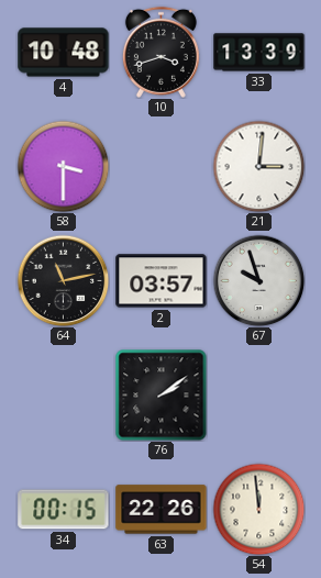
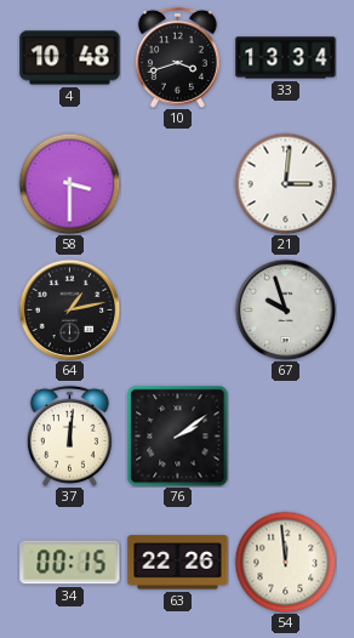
33: 13:39 -> 13:34 (286, 58)
64: 11:13 -> 1:13 (69, 309)
2: 03:57 -> none (162, 281)
37: none -> 12:01 (69, 435)
